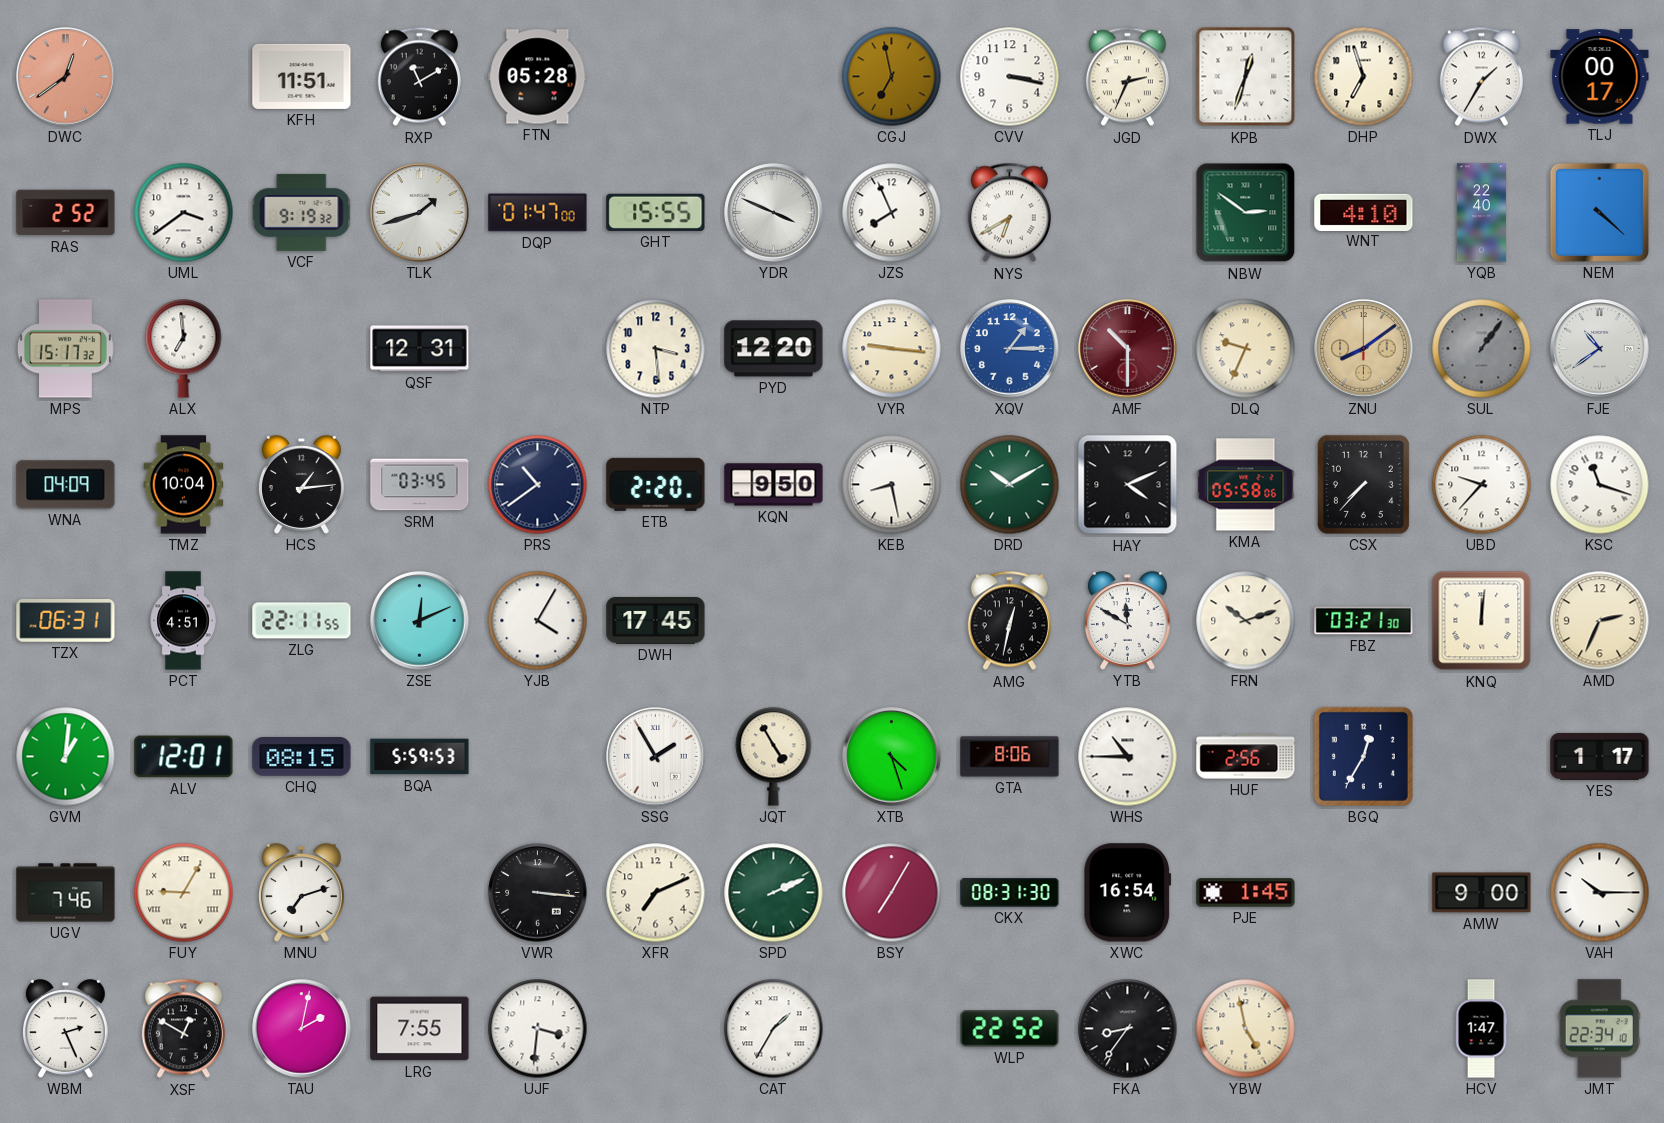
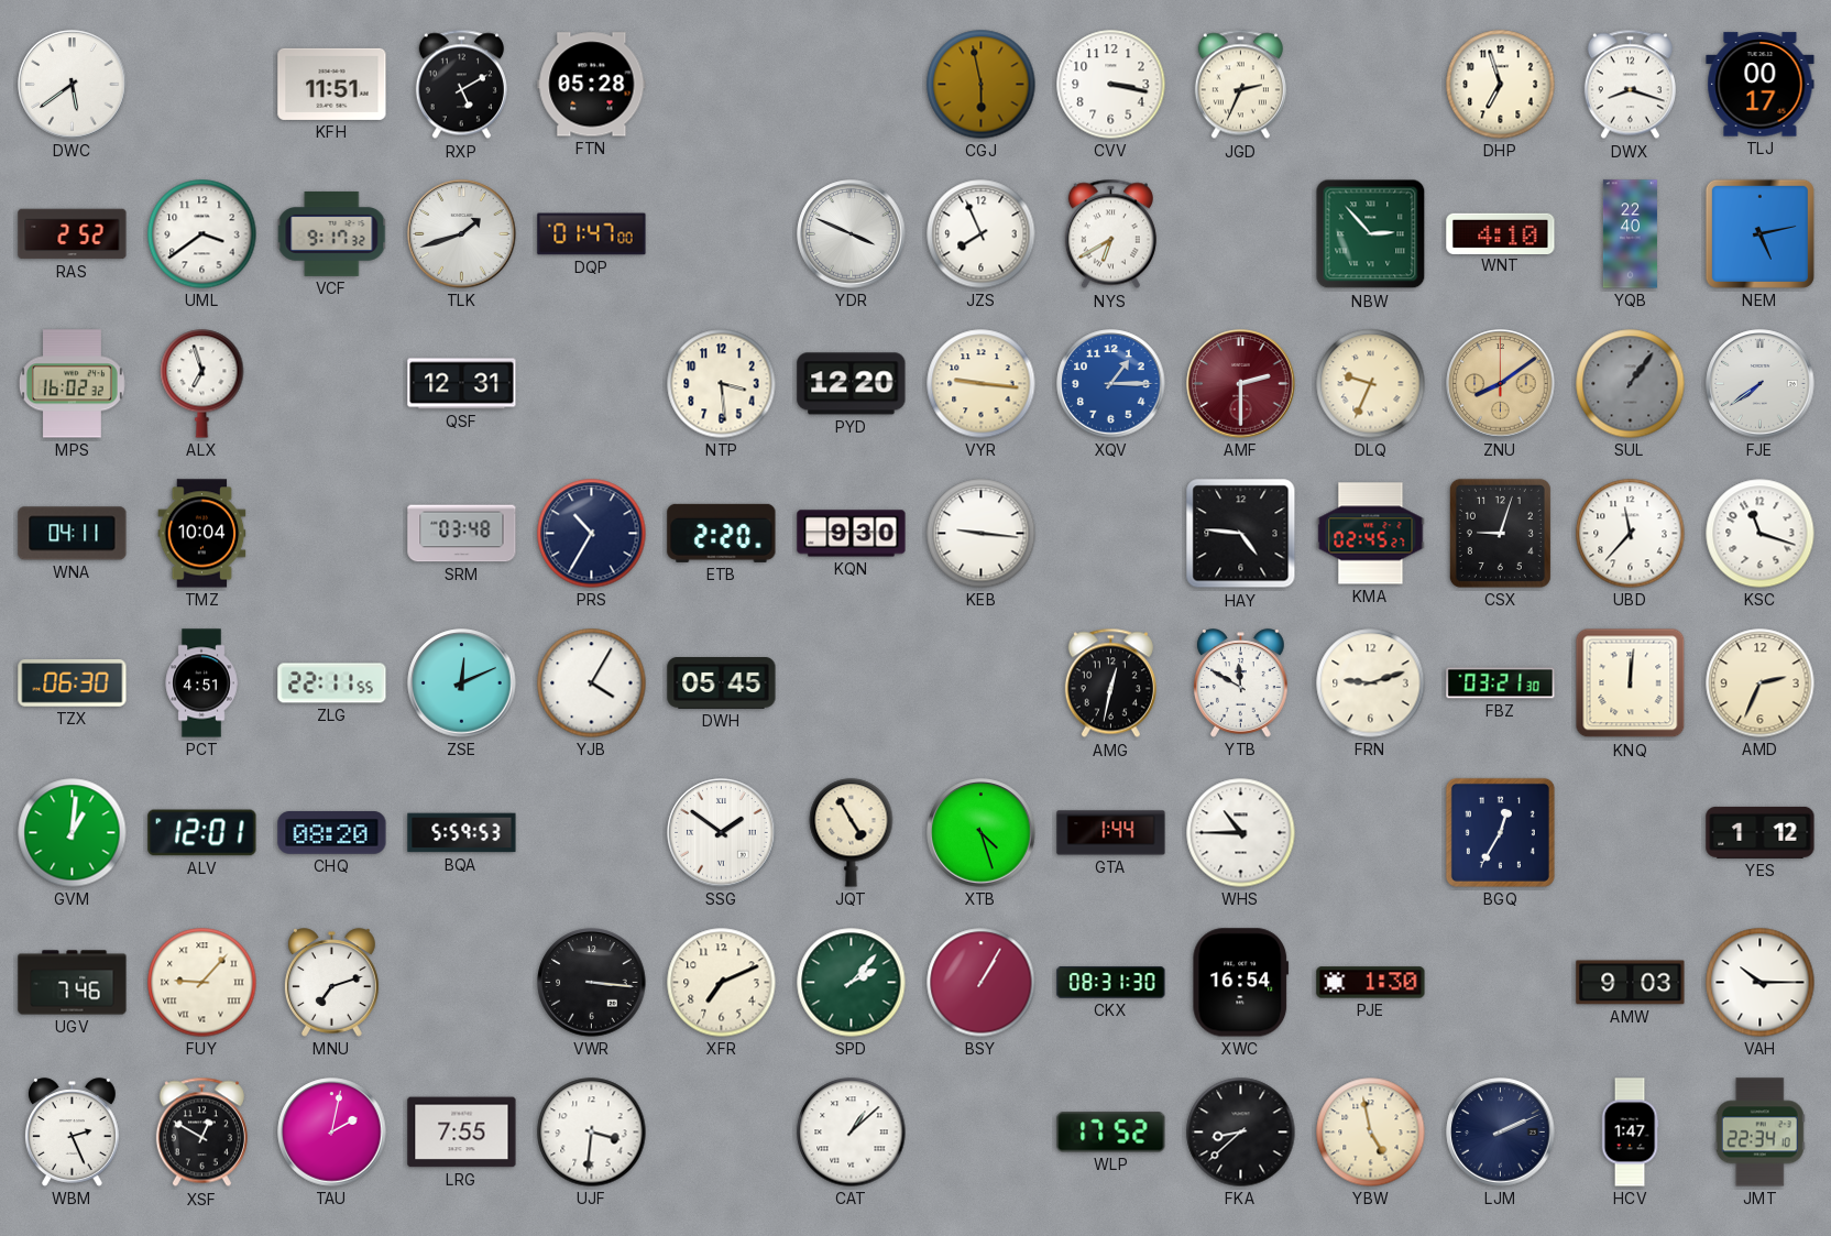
DWC: 12:39 -> 5:39 (73, 85)
DWC dial: salmon -> white (73, 85)
RXP: 11:10 -> 5:10 (461, 85)
CGJ: 6:58 -> 5:58 (982, 85)
KPB: 12:33 -> none (1246, 77)
DWX: 1:35 -> 8:18 (1630, 85)
VCF: 9:19 -> 9:17 (332, 233)
GHT: 15:55 -> none (656, 212)
NBW: 2:51 -> 2:53 (1371, 234)
NEM: 4:22 -> 5:13 (1759, 233)
MPS: 15:17 -> 16:02 (72, 384)
ALX: 6:59 -> 6:57 (202, 384)
AMF: 10:30 -> 2:30 (1241, 384)
FJE: 10:39 -> 7:39 (1761, 384)
WNA: 04:09 -> 04:11 (73, 534)
HCS: 1:14 -> none (301, 485)
SRM: 03:45 -> 03:48 (462, 534)
PRS: 10:39 -> 10:35 (592, 534)
KQN: 9:50 -> 9:30 (852, 534)
KEB: 8:28 -> 9:16 (982, 534)
DRD: 10:10 -> none (1010, 485)
HAY: 4:11 -> 4:46 (1241, 534)
KMA: 05:58 -> 02:45 (1371, 534)
CSX: 7:37 -> 9:03 (1500, 533)
UBD: 9:37 -> 11:37 (1631, 534)
TZX: 06:31 -> 06:30 (73, 683)
DWH: 17:45 -> 05:45 (722, 683)
FRN: 10:12 -> 9:12 (1371, 683)
CHQ: 08:15 -> 08:20 (332, 833)
SSG: 1:55 -> 1:51 (722, 833)
GTA: 8:06 -> 1:44 (1111, 833)
HUF: 2:56 -> none (1246, 757)
YES: 1:17 -> 1:12 (1761, 832)
FUY: 9:05 -> 9:07 (202, 983)
SPD: 2:11 -> 2:07 (852, 983)
BSY: 7:05 -> 1:05 (982, 983)
PJE: 1:45 -> 1:30 (1371, 983)
AMW: 9:00 -> 9:03 (1631, 983)
CAT: 1:35 -> 1:08 (852, 1133)
WLP: 22:52 -> 17:52 (1111, 1133)
FKA: 8:36 -> 8:38 (1241, 1133)
LJM: none -> 2:11 (1501, 1133)
